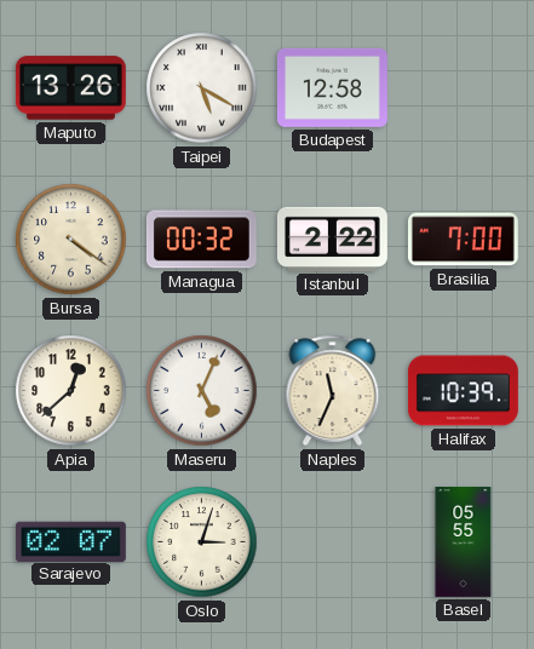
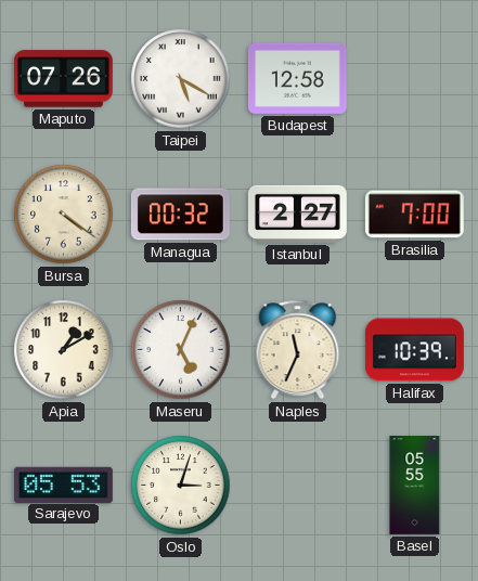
Maputo: 13:26 -> 07:26 (63, 79)
Istanbul: 2:22 -> 2:27 (297, 214)
Apia: 12:38 -> 1:10 (64, 350)
Sarajevo: 02:07 -> 05:53 (63, 485)
